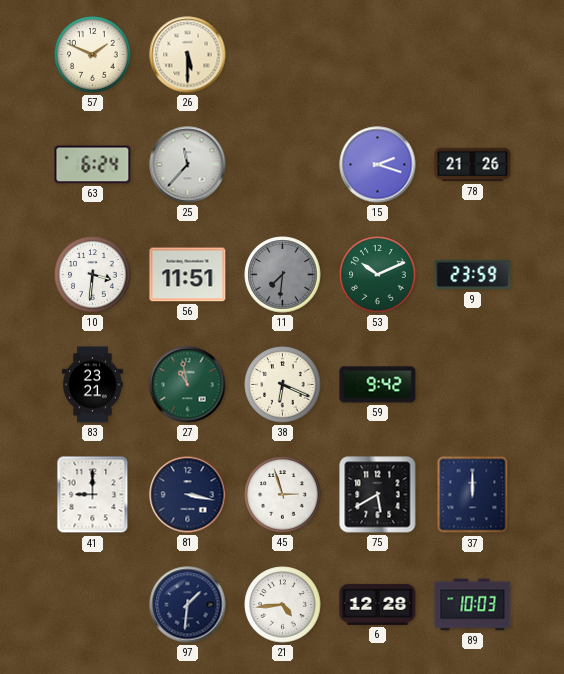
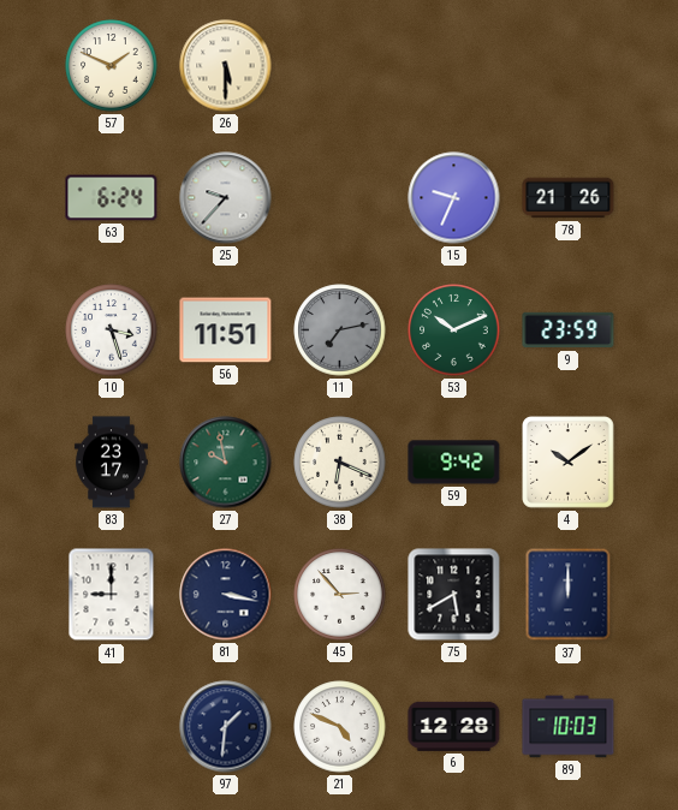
25: 11:37 -> 9:37 (226, 198)
15: 2:18 -> 9:34 (454, 198)
10: 3:31 -> 3:27 (112, 330)
11: 7:31 -> 7:13 (340, 330)
83: 23:21 -> 23:17 (111, 463)
27: 10:58 -> 9:58 (226, 463)
4: none -> 10:09 (569, 463)
45: 2:57 -> 2:53 (340, 595)
21: 4:44 -> 4:49 (340, 727)
